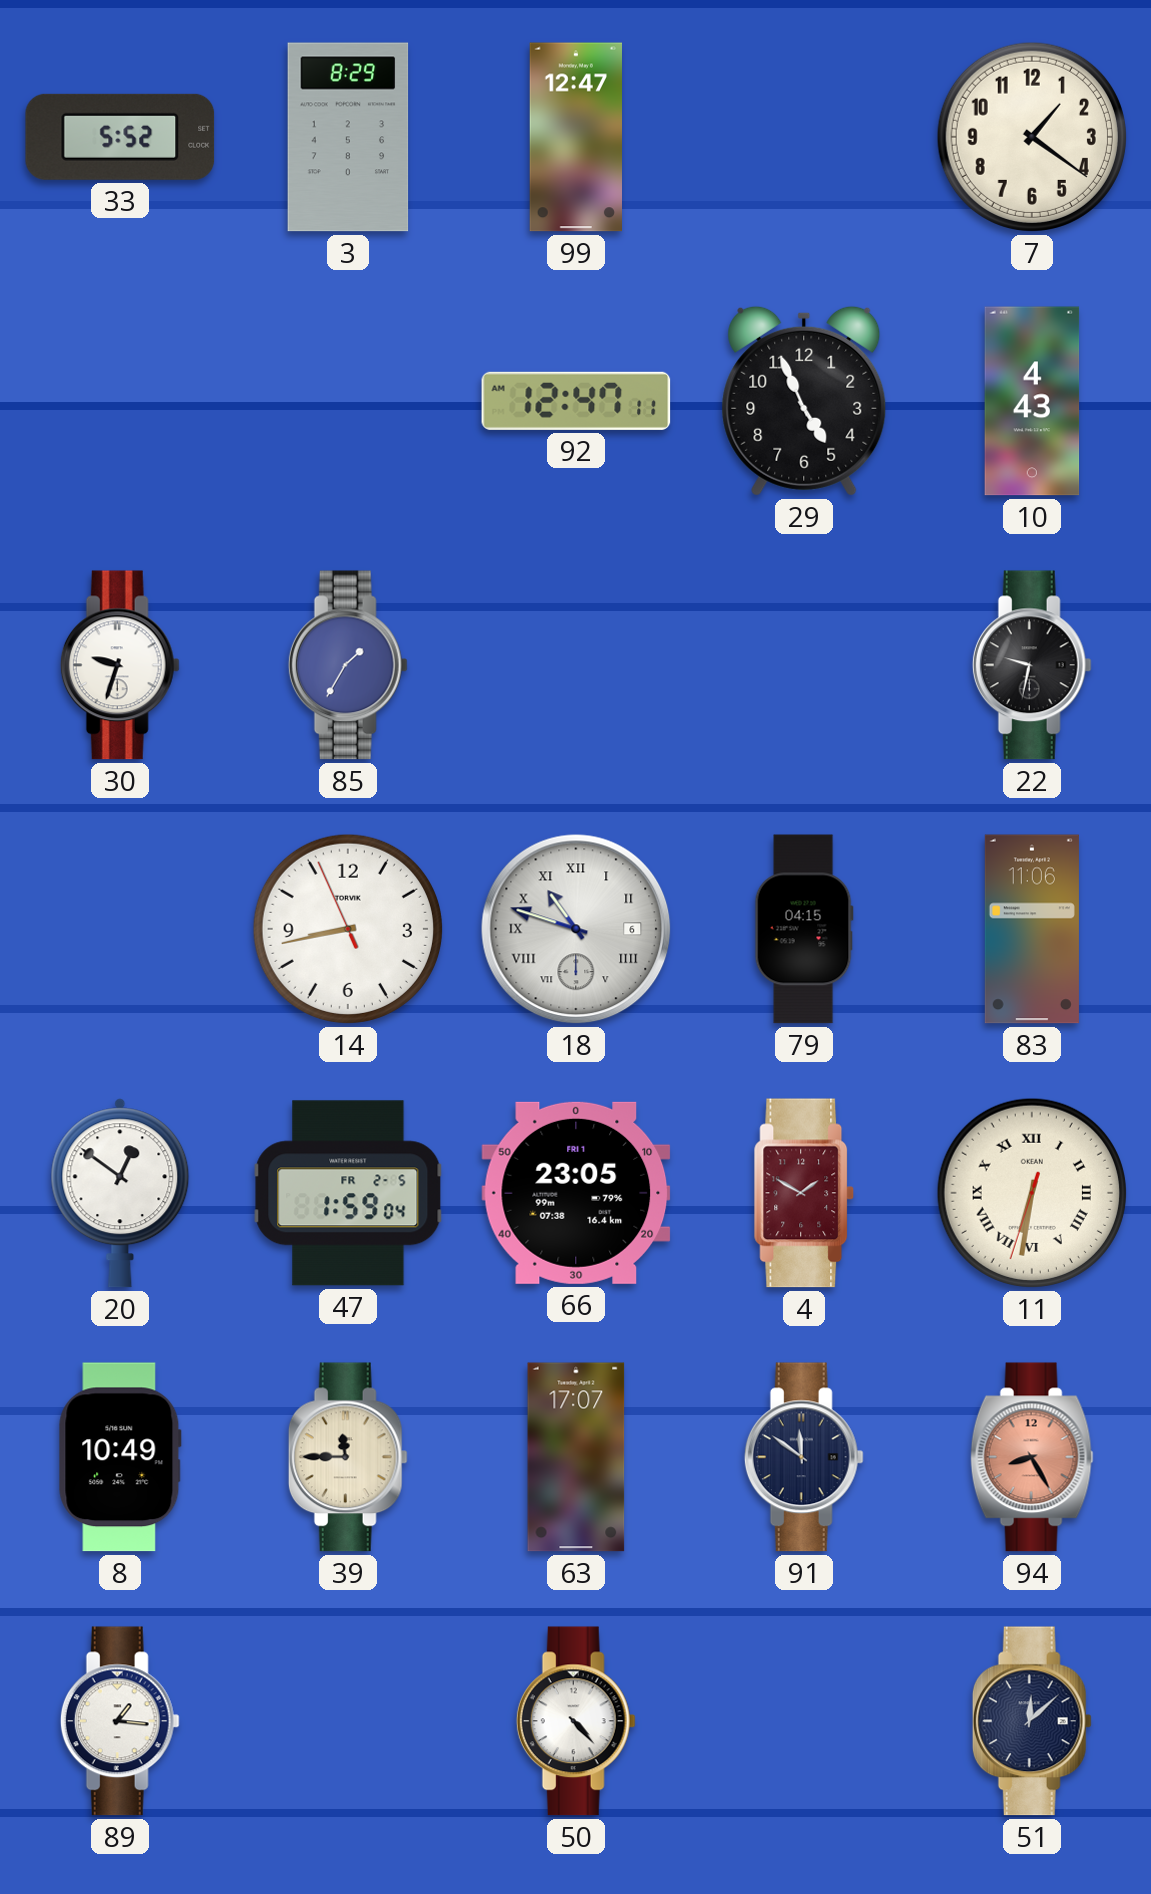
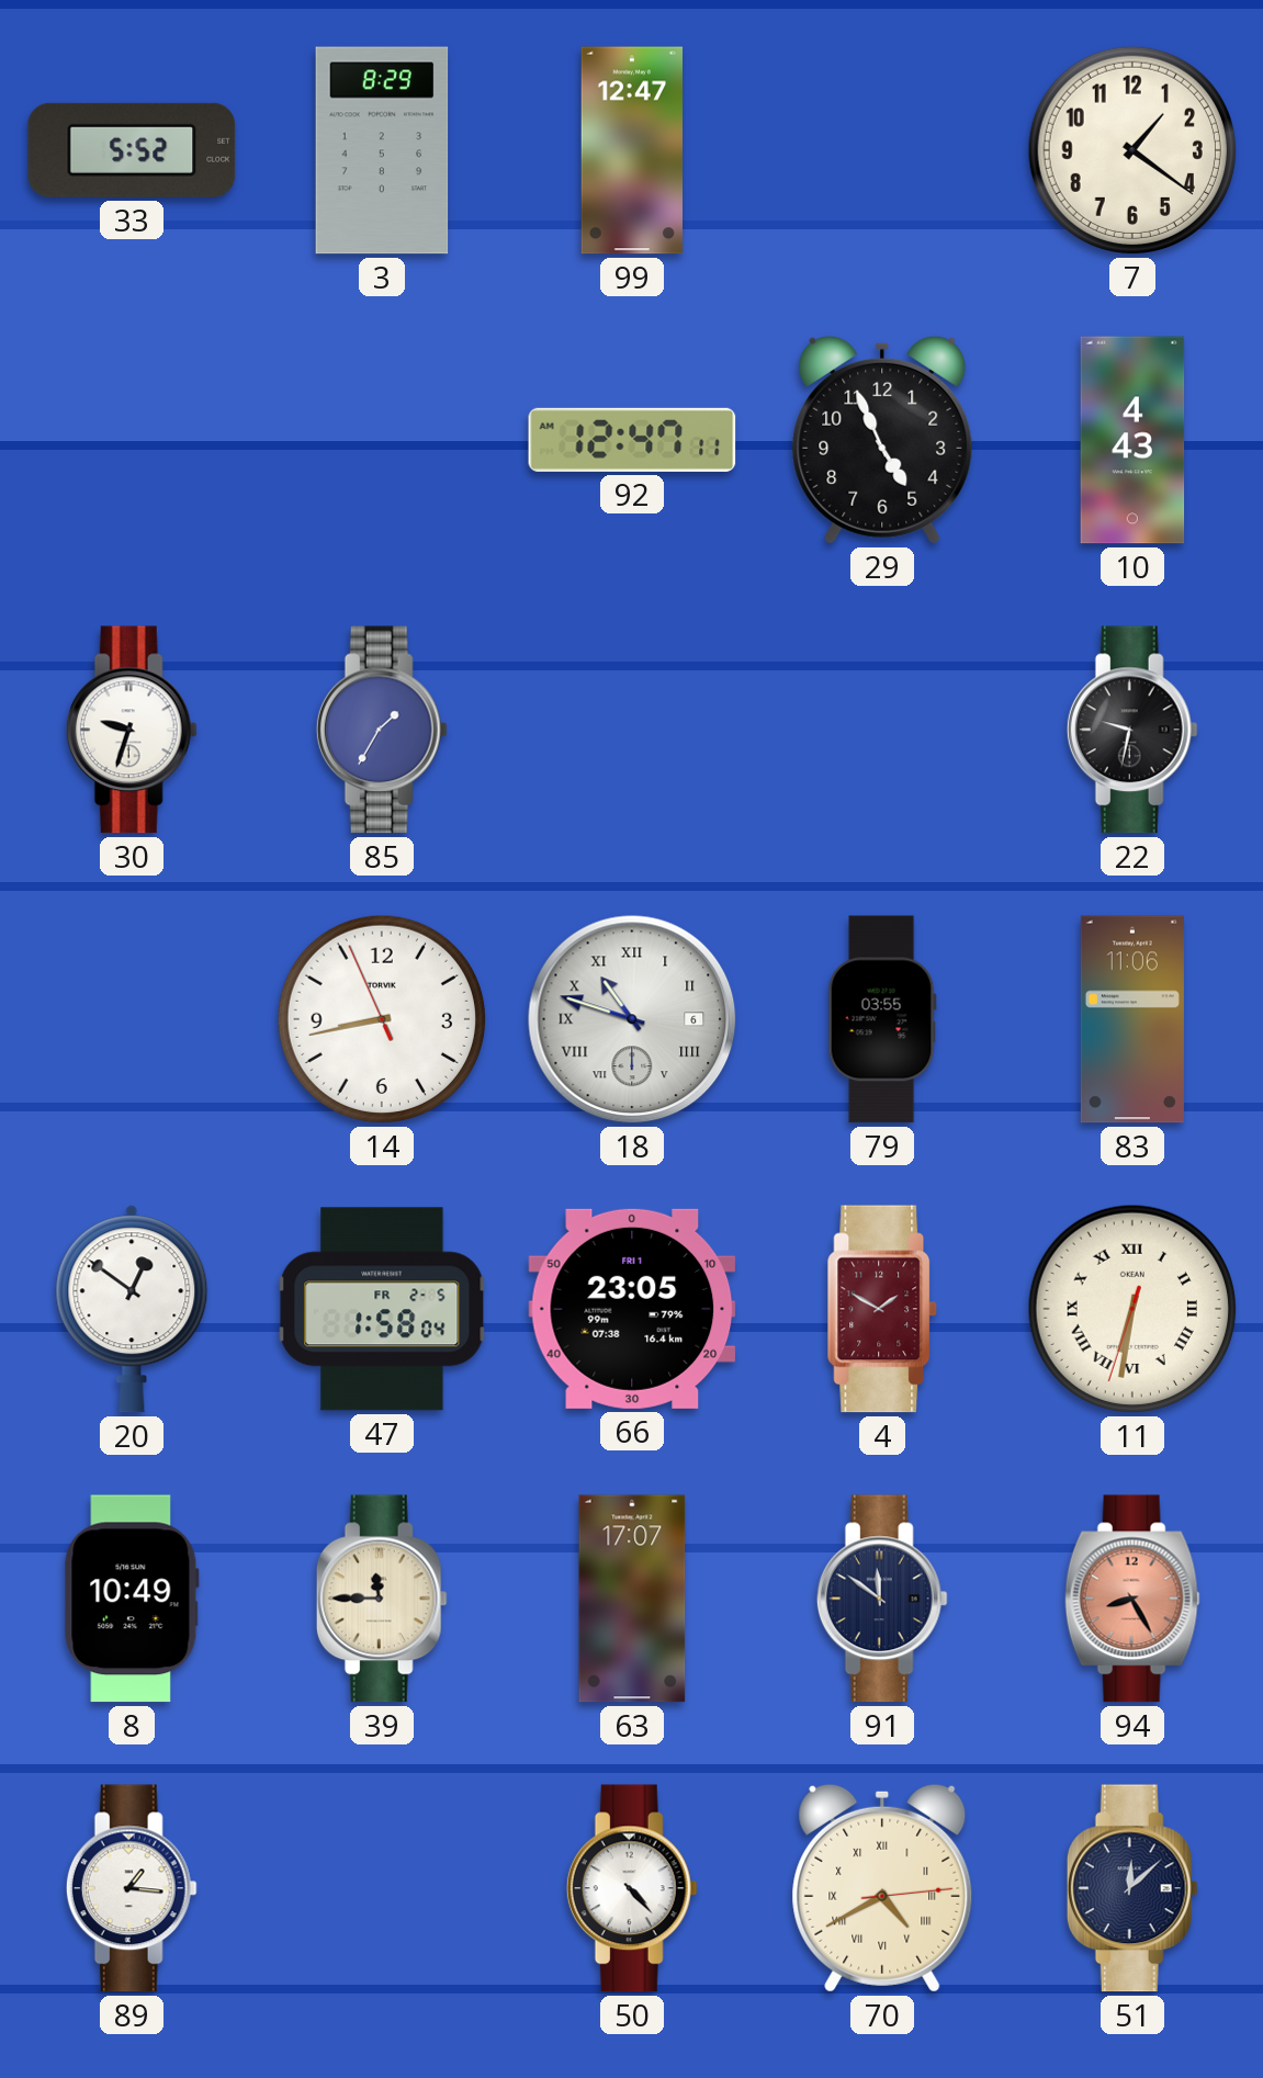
79: 04:15 -> 03:55 (882, 1019)
47: 1:59 -> 1:58 (382, 1309)
70: none -> 4:40 (882, 1888)
